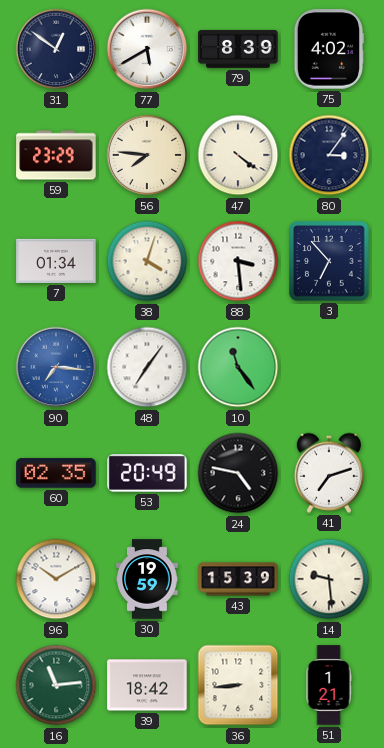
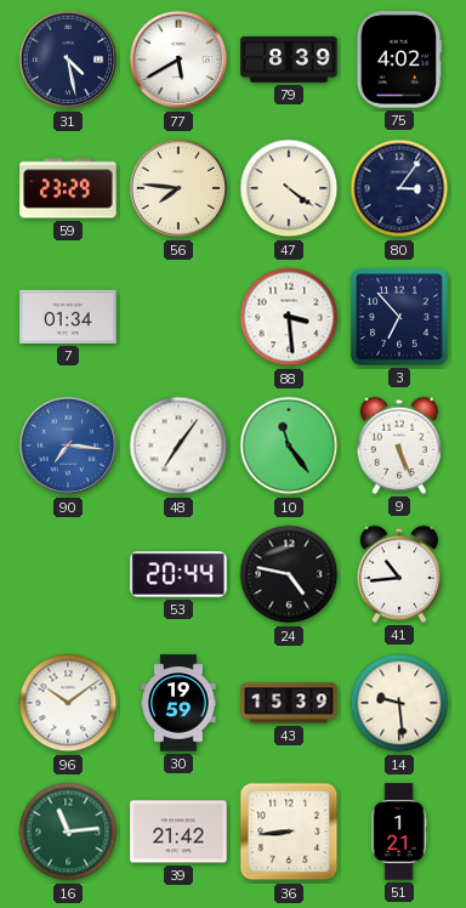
31: 12:51 -> 4:28 (68, 59)
38: 4:03 -> none (147, 261)
9: none -> 5:26 (398, 446)
60: 02:35 -> none (56, 473)
53: 20:49 -> 20:44 (178, 574)
41: 7:12 -> 10:44 (398, 574)
96: 10:10 -> 10:09 (68, 703)
39: 18:42 -> 21:42 (178, 832)
